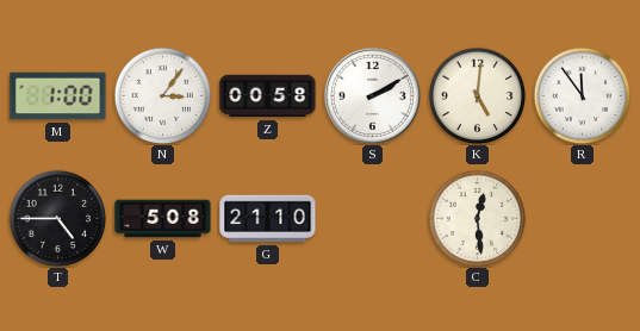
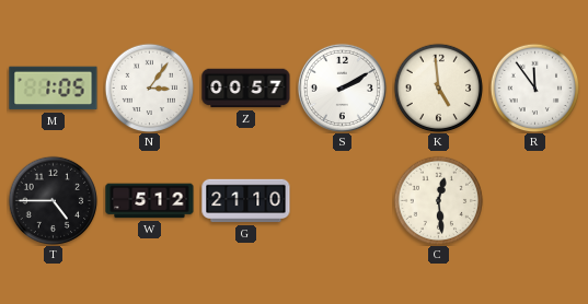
M: 1:00 -> 1:05 (54, 89)
Z: 00:58 -> 00:57 (246, 89)
K: 5:01 -> 4:59 (438, 87)
W: 5:08 -> 5:12 (150, 201)
